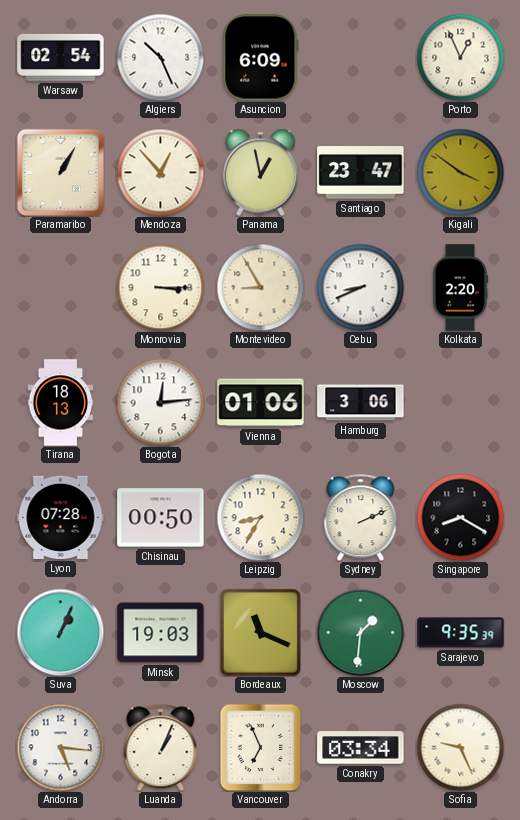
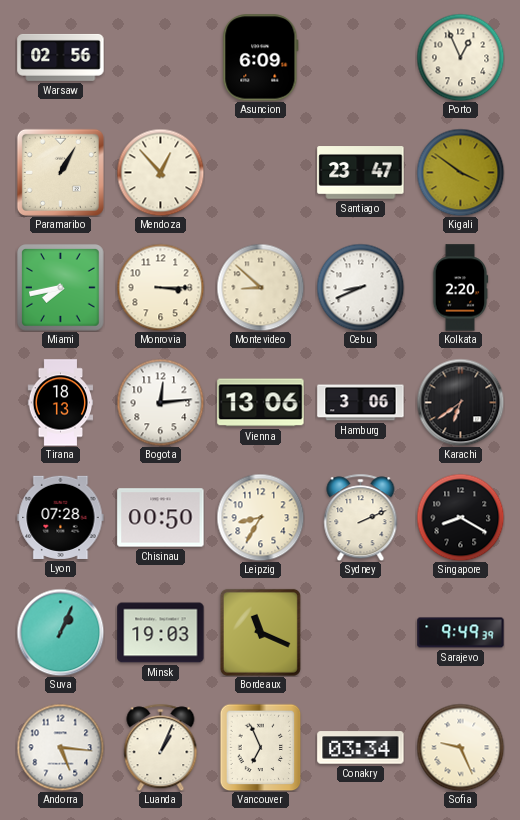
Warsaw: 02:54 -> 02:56 (61, 57)
Algiers: 10:26 -> none (160, 57)
Panama: 12:58 -> none (260, 172)
Miami: none -> 7:43 (61, 288)
Montevideo: 8:55 -> 8:52 (260, 287)
Vienna: 01:06 -> 13:06 (261, 403)
Karachi: none -> 6:39 (460, 402)
Moscow: 1:31 -> none (360, 632)
Sarajevo: 9:35 -> 9:49 (461, 633)
